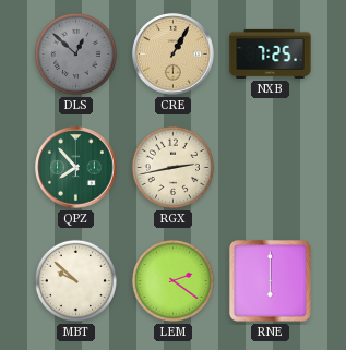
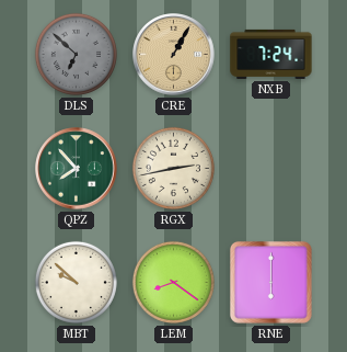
DLS: 12:52 -> 6:52 (76, 54)
NXB: 7:25 -> 7:24 (271, 54)
LEM: 2:21 -> 8:21 (173, 282)
